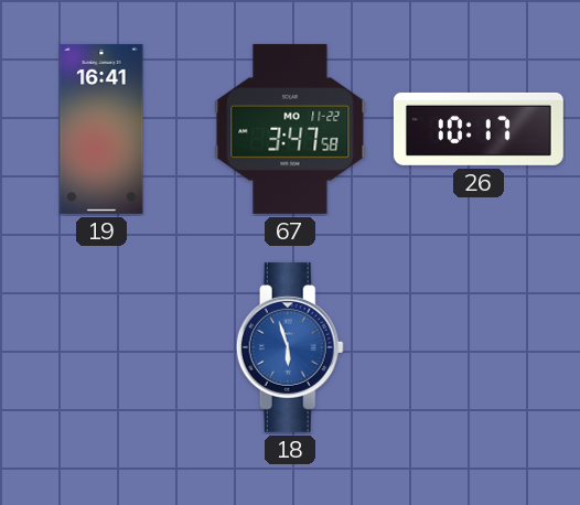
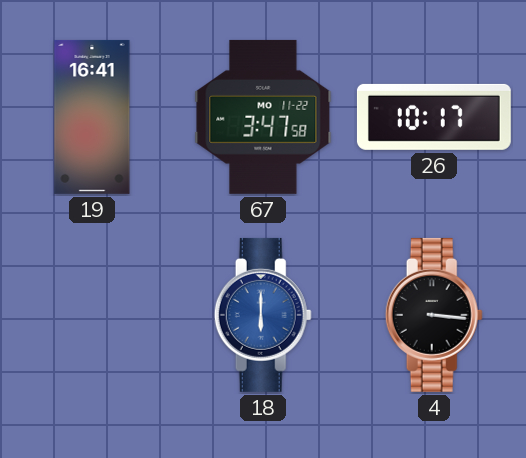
18: 5:57 -> 6:00 (263, 315)
4: none -> 3:16 (434, 315)
